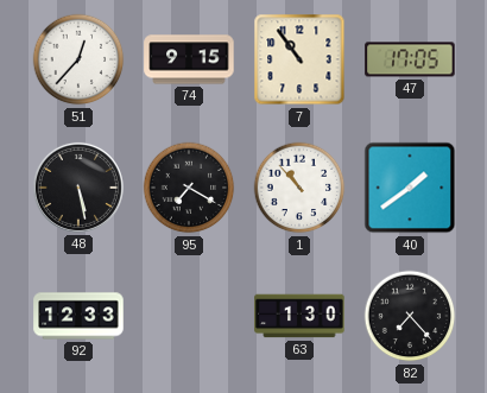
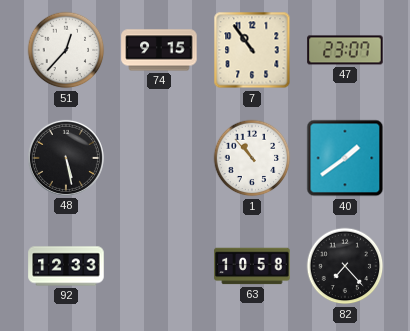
47: 17:05 -> 23:07 (345, 50)
95: 7:20 -> none (189, 188)
63: 1:30 -> 10:58 (252, 266)
